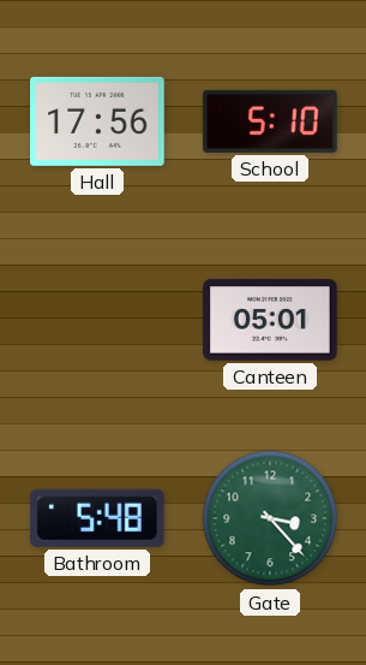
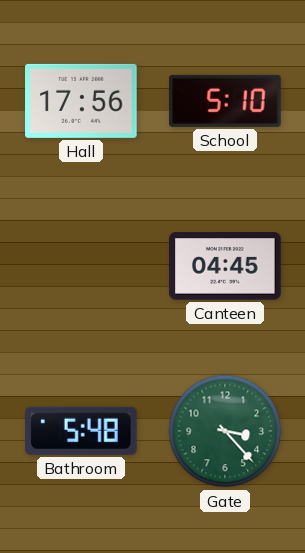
Canteen: 05:01 -> 04:45 (225, 266)
